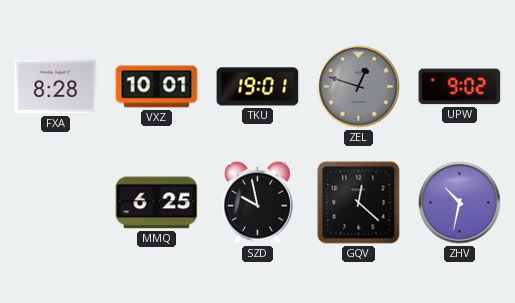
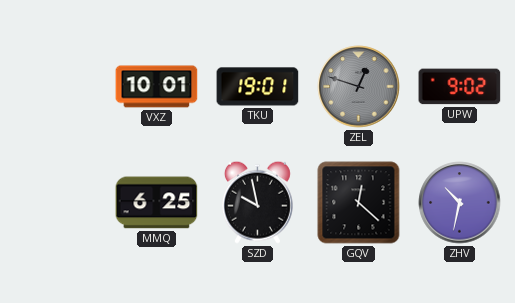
FXA: 8:28 -> none (56, 87)
